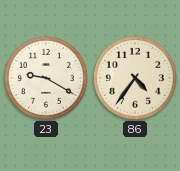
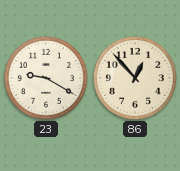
86: 4:36 -> 12:53 (135, 78)
